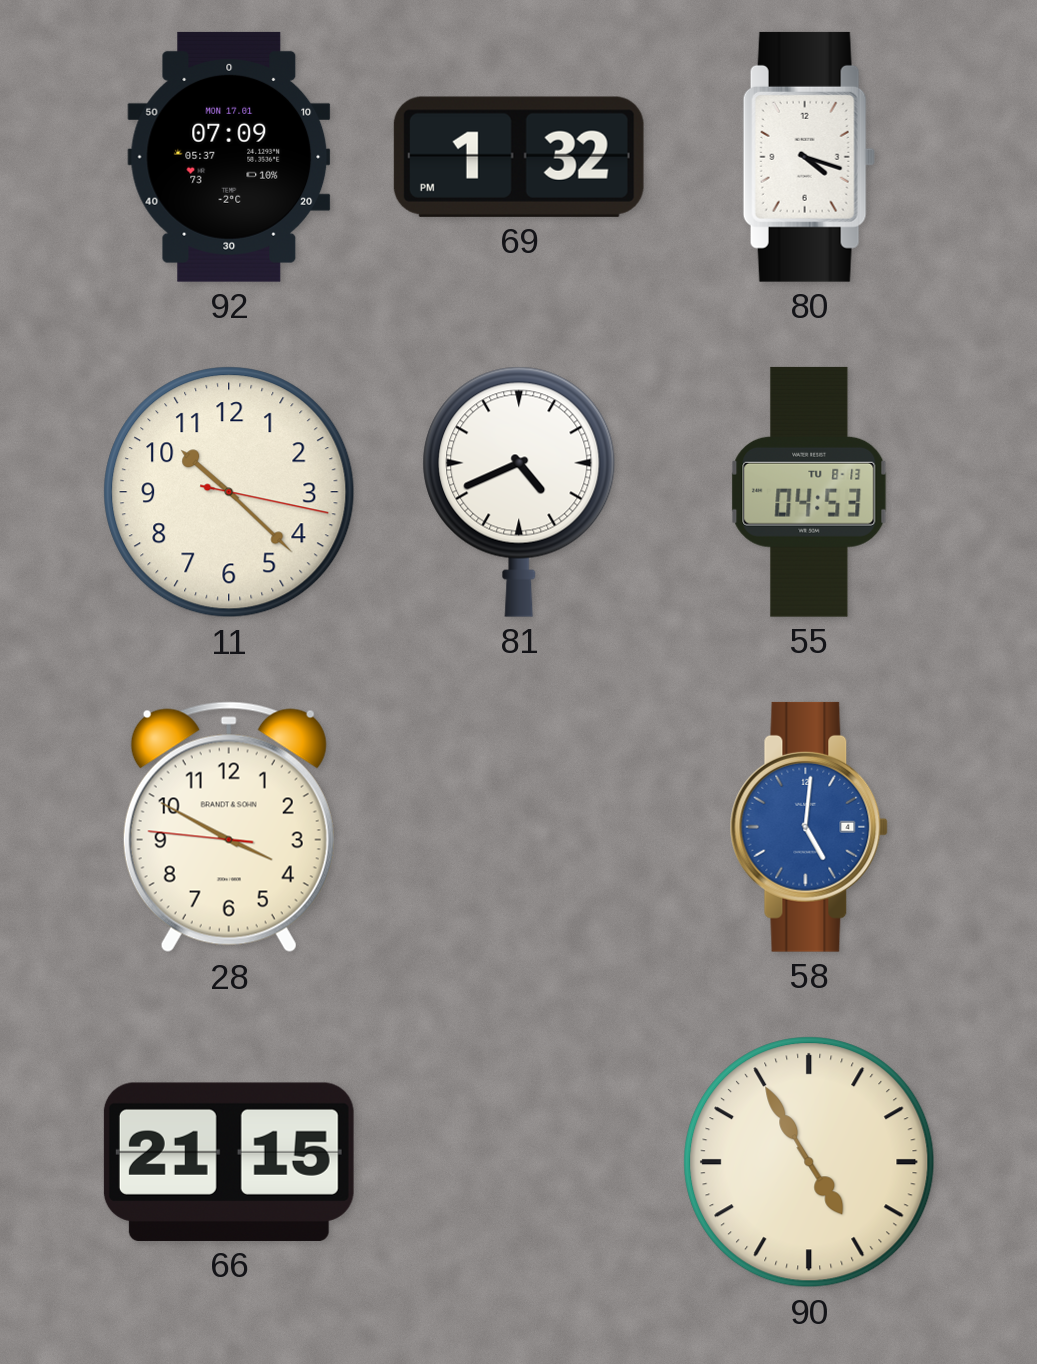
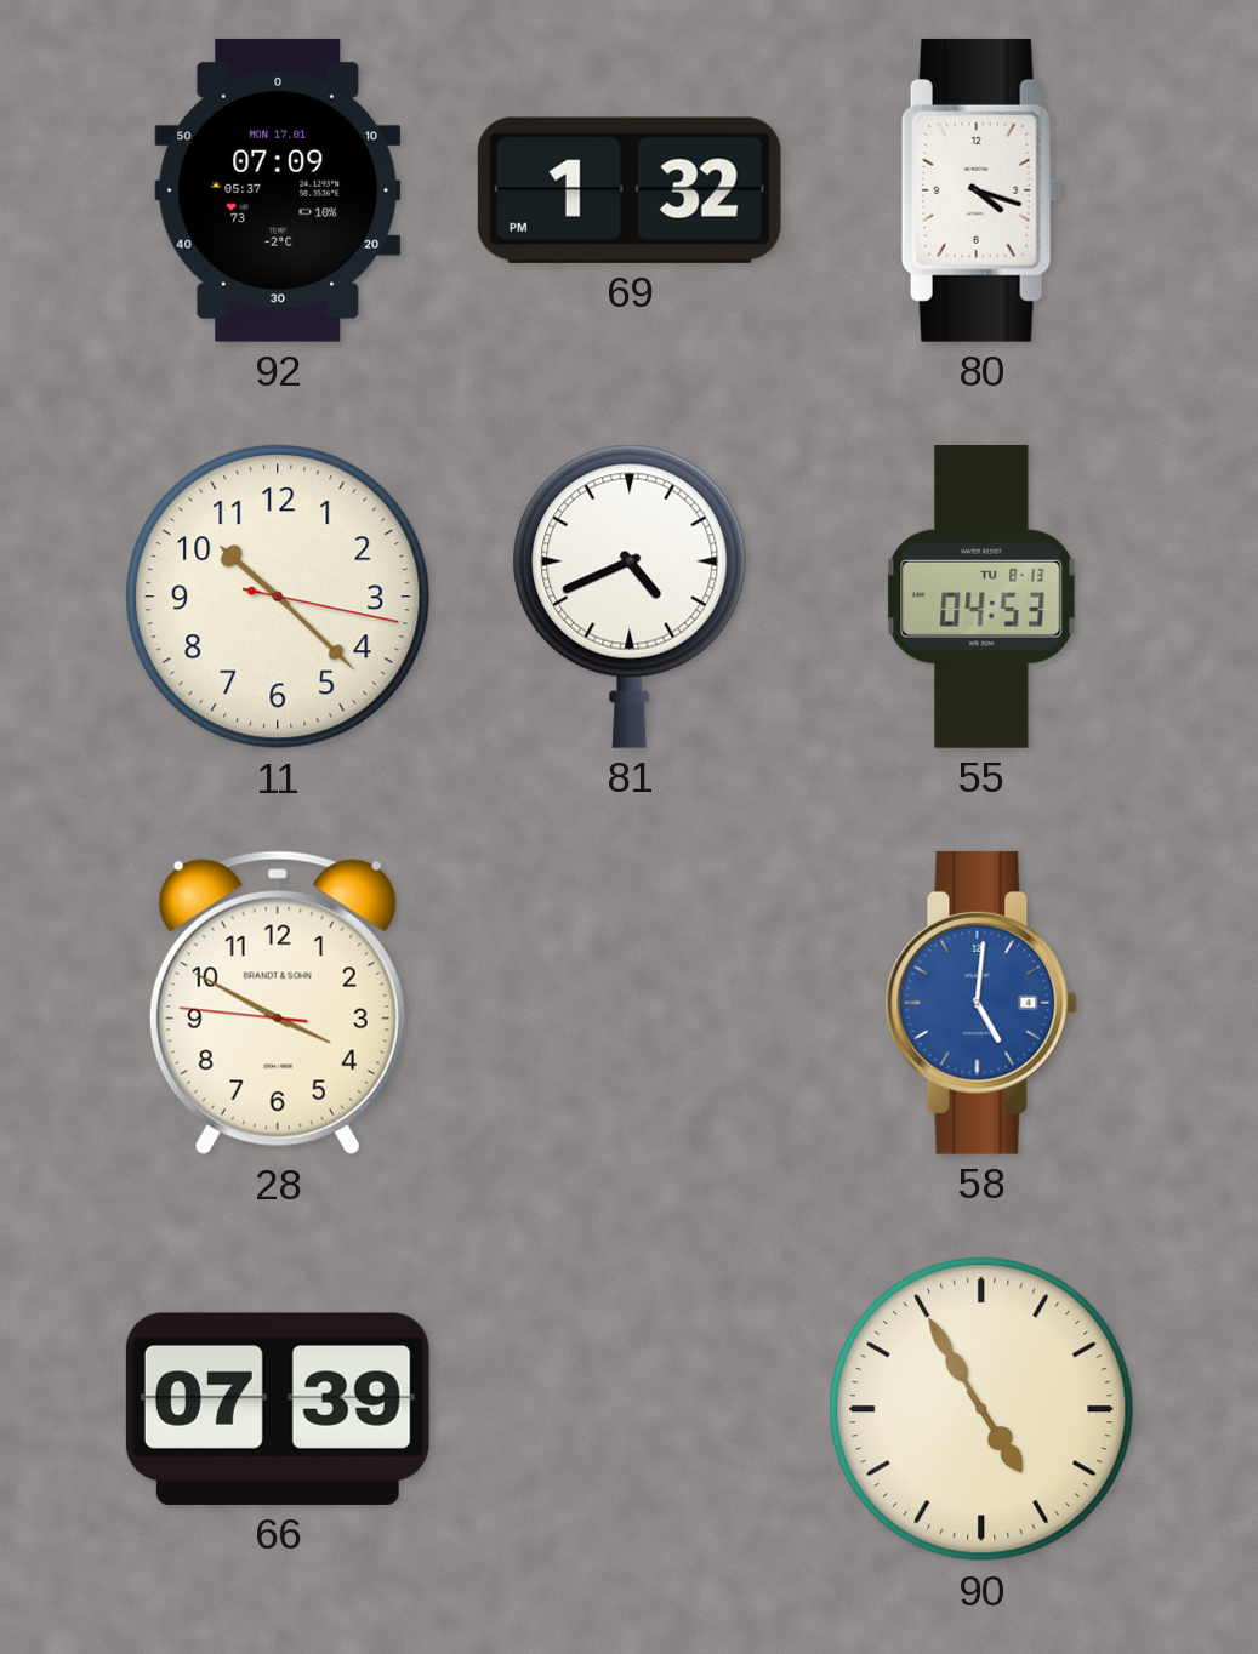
66: 21:15 -> 07:39 (278, 1409)
